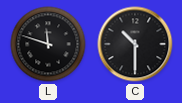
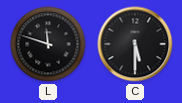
C: 10:30 -> 5:30 (135, 44)
